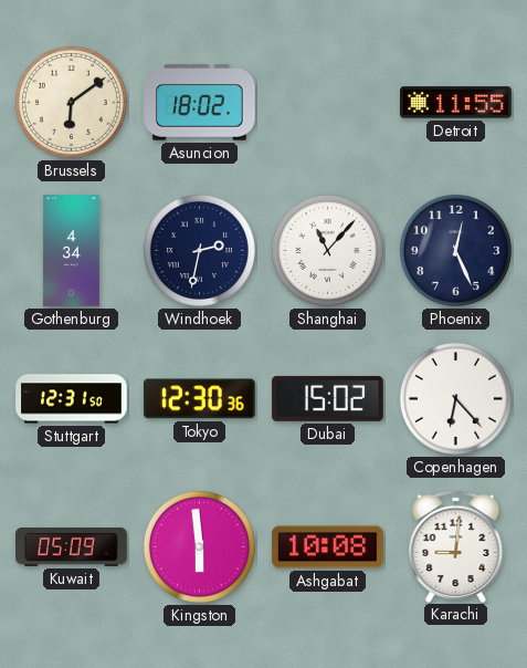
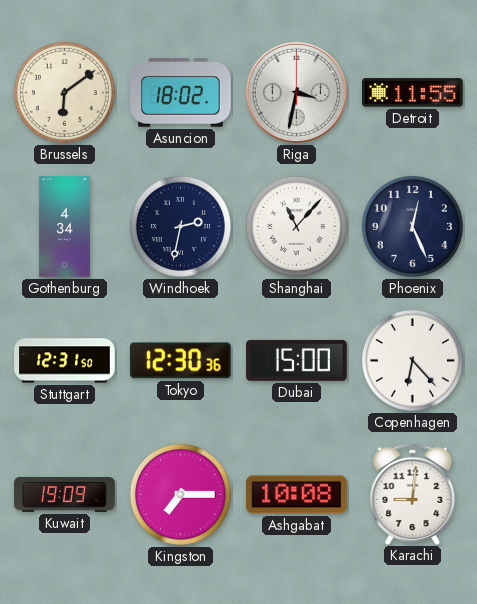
Riga: none -> 3:32 (297, 93)
Dubai: 15:02 -> 15:00 (297, 360)
Kuwait: 05:09 -> 19:09 (65, 494)
Kingston: 5:59 -> 7:15 (180, 494)
